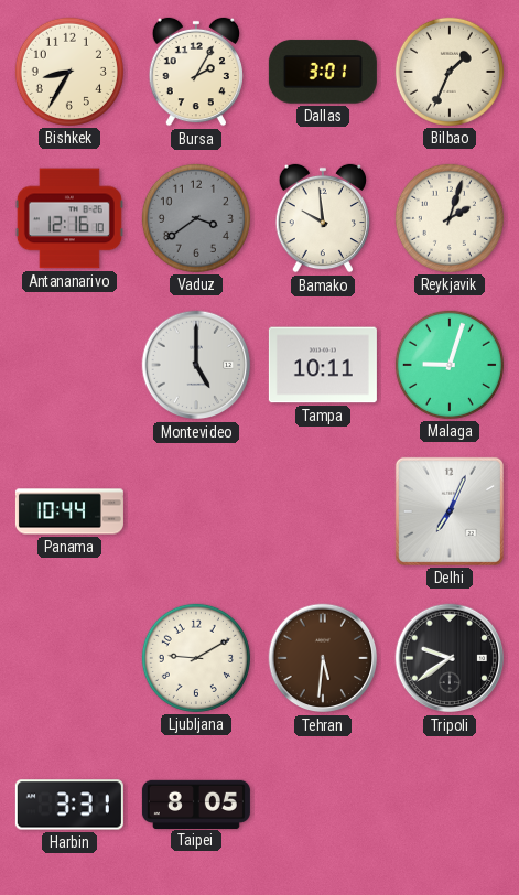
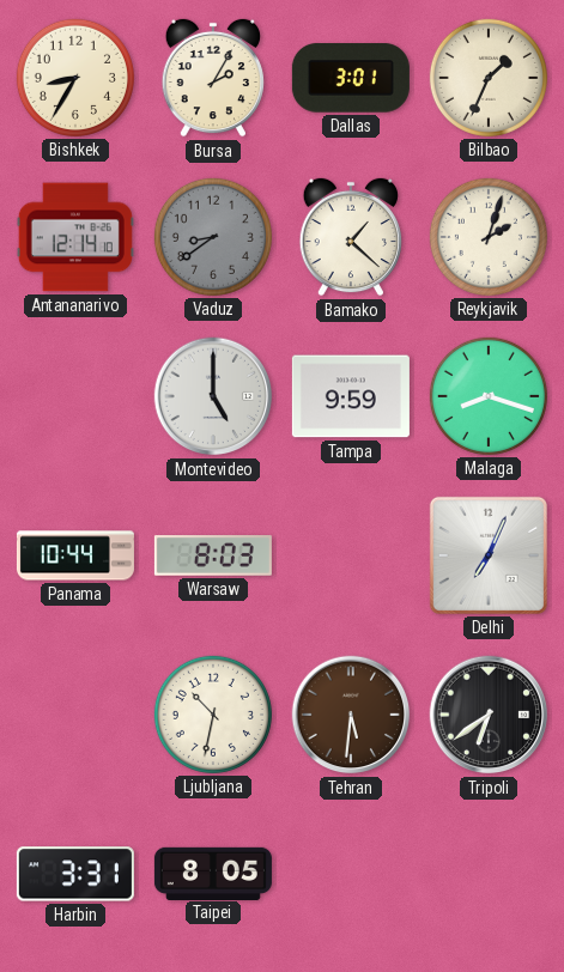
Antananarivo: 12:16 -> 12:14 (75, 237)
Vaduz: 3:39 -> 8:39 (213, 237)
Bamako: 9:59 -> 1:22 (350, 237)
Tampa: 10:11 -> 9:59 (351, 396)
Malaga: 9:03 -> 8:18 (489, 396)
Warsaw: none -> 8:03 (213, 555)
Ljubljana: 9:10 -> 10:32 (213, 715)
Tripoli: 9:39 -> 6:39 (489, 715)
